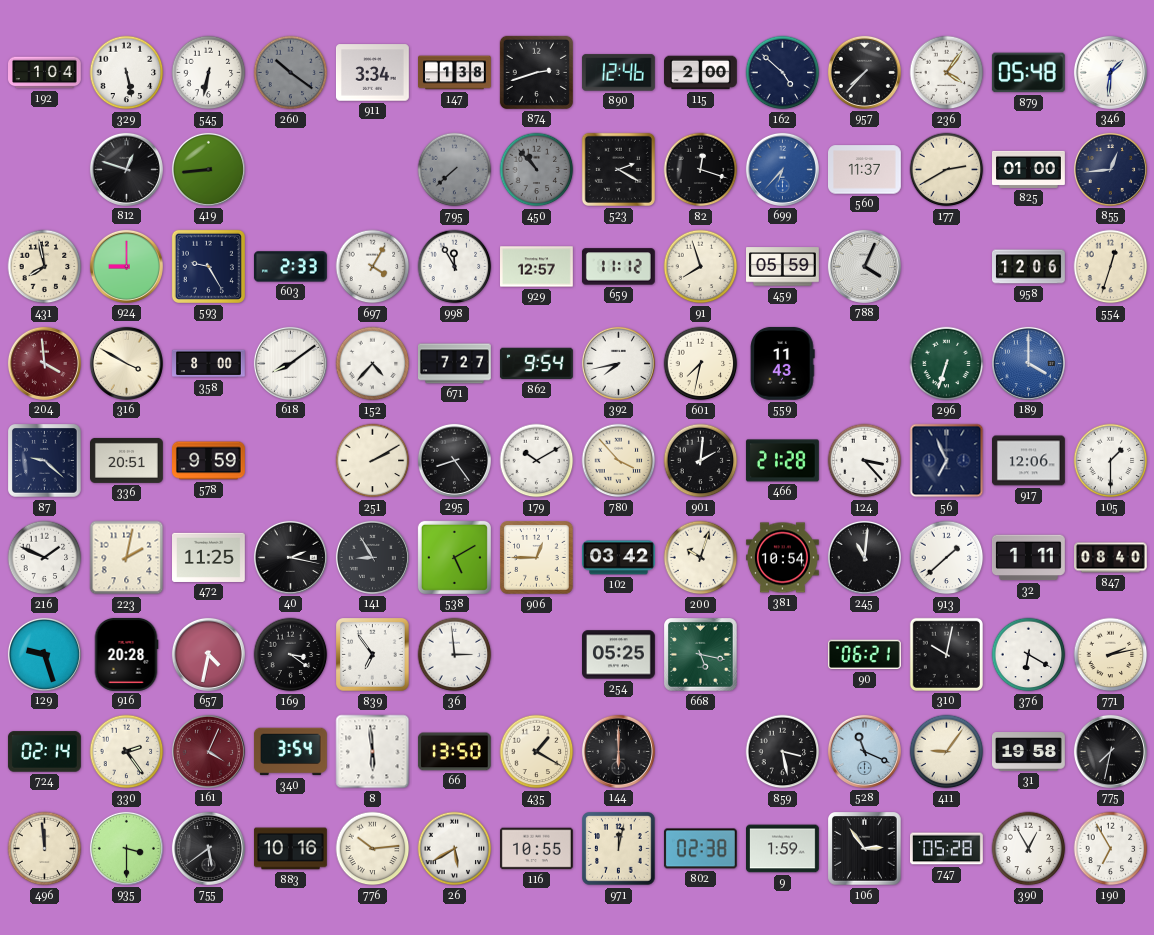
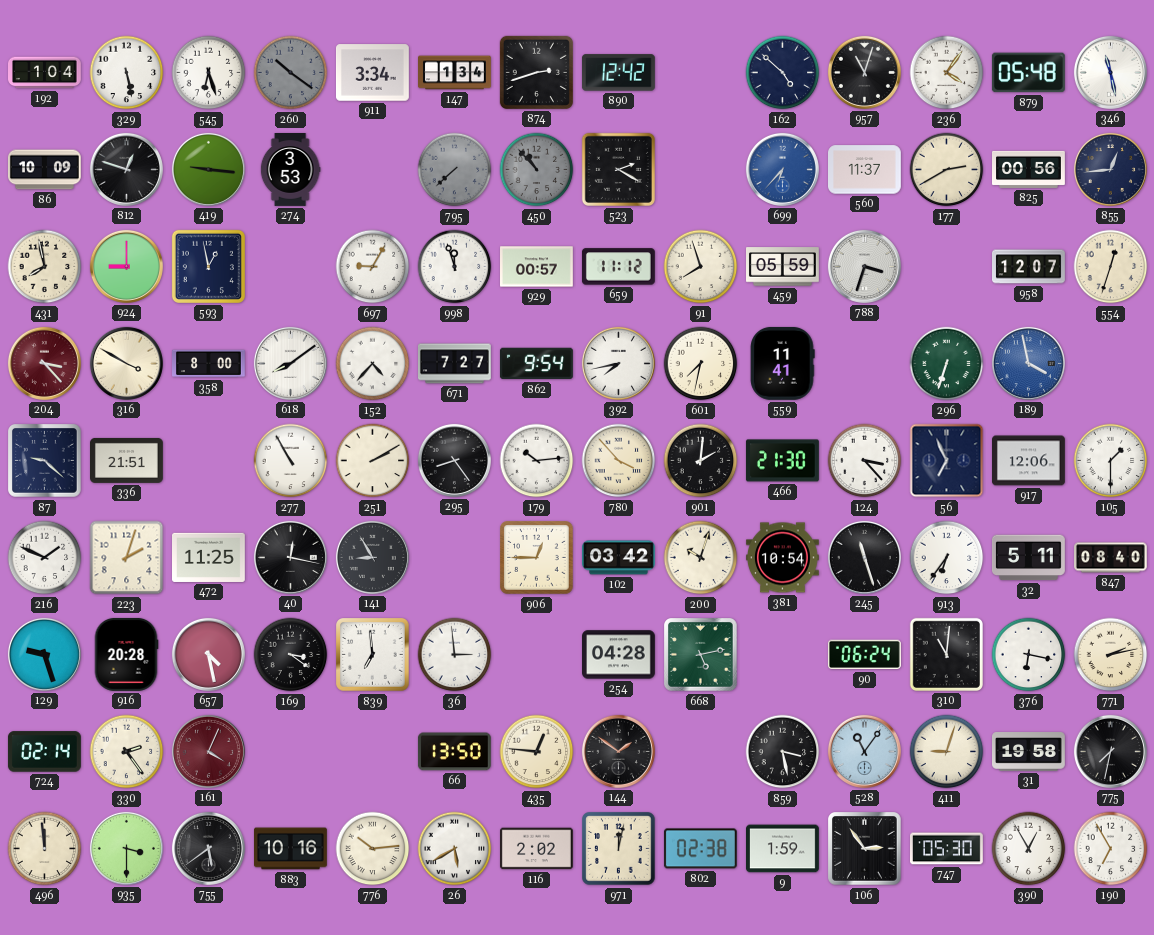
545: 6:32 -> 6:27 (209, 73)
147: 1:38 -> 1:34 (455, 73)
890: 12:46 -> 12:42 (618, 73)
115: 2:00 -> none (701, 73)
957: 7:37 -> 11:03 (864, 72)
346: 1:31 -> 11:28 (1110, 72)
86: none -> 10:09 (45, 170)
419: 8:44 -> 9:16 (208, 169)
274: none -> 3:53 (290, 170)
82: 12:18 -> none (701, 170)
825: 01:00 -> 00:56 (1029, 169)
593: 9:25 -> 12:58 (208, 266)
603: 2:33 -> none (290, 267)
697: 4:05 -> 9:05 (373, 267)
998: 11:55 -> 11:57 (455, 267)
929: 12:57 -> 00:57 (537, 267)
788: 4:04 -> 3:33 (864, 266)
958: 12:06 -> 12:07 (1029, 267)
204: 3:59 -> 3:23 (44, 363)
559: 11:43 -> 11:41 (783, 363)
189: 4:00 -> 3:58 (1028, 363)
336: 20:51 -> 21:51 (127, 460)
578: 9:59 -> none (209, 461)
277: none -> 10:55 (291, 461)
179: 10:10 -> 10:14 (537, 461)
466: 21:28 -> 21:30 (782, 461)
223: 2:02 -> 2:03 (127, 558)
40: 2:17 -> 12:17 (290, 557)
538: 5:10 -> none (454, 557)
245: 11:01 -> 11:27 (864, 557)
913: 1:38 -> 6:36 (947, 558)
32: 1:11 -> 5:11 (1028, 558)
657: 4:32 -> 4:28 (208, 654)
839: 6:54 -> 6:59 (373, 655)
254: 05:25 -> 04:28 (619, 655)
668: 5:17 -> 5:13 (701, 655)
90: 06:21 -> 06:24 (864, 655)
310: 10:02 -> 11:01 (946, 654)
376: 6:20 -> 6:17 (1029, 655)
340: 3:54 -> none (290, 752)
8: 5:59 -> none (373, 752)
435: 1:20 -> 12:46 (537, 752)
144: 6:00 -> 1:51 (618, 751)
528: 11:19 -> 11:06 (864, 751)
411: 9:06 -> 9:03 (947, 752)
116: 10:55 -> 2:02 (537, 849)
747: 05:28 -> 05:30 (947, 849)
